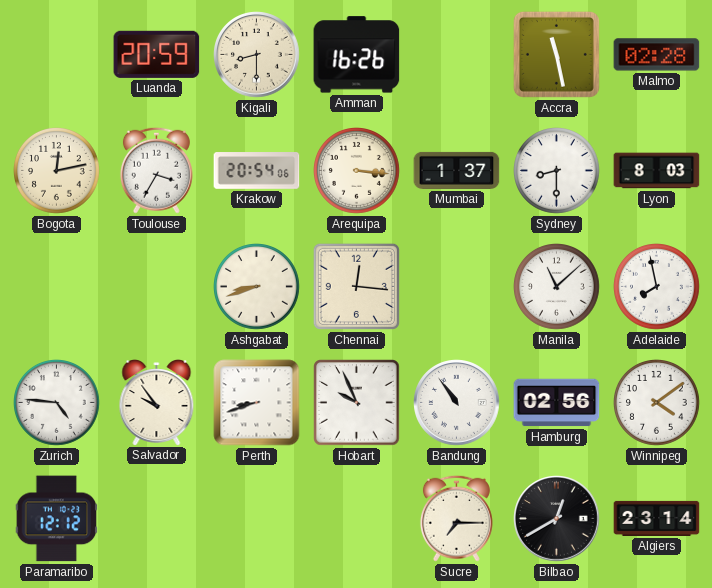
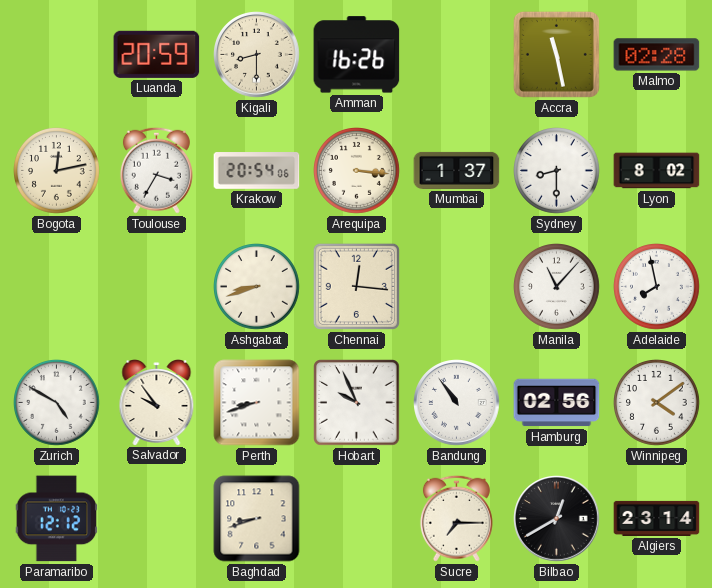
Lyon: 8:03 -> 8:02 (657, 171)
Manila: 11:08 -> 11:07 (557, 287)
Zurich: 4:46 -> 4:50 (57, 403)
Baghdad: none -> 8:42 (257, 519)
